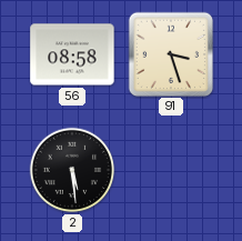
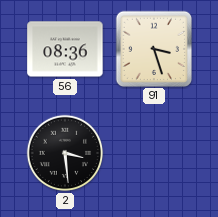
56: 08:58 -> 08:36 (65, 49)
2: 5:29 -> 3:29 (65, 153)
